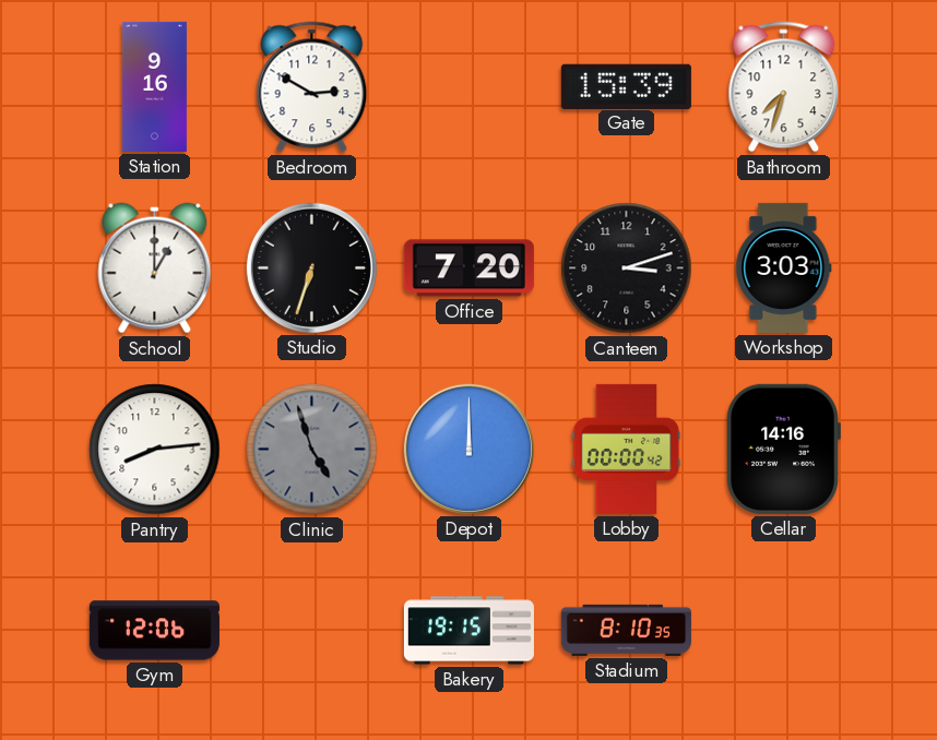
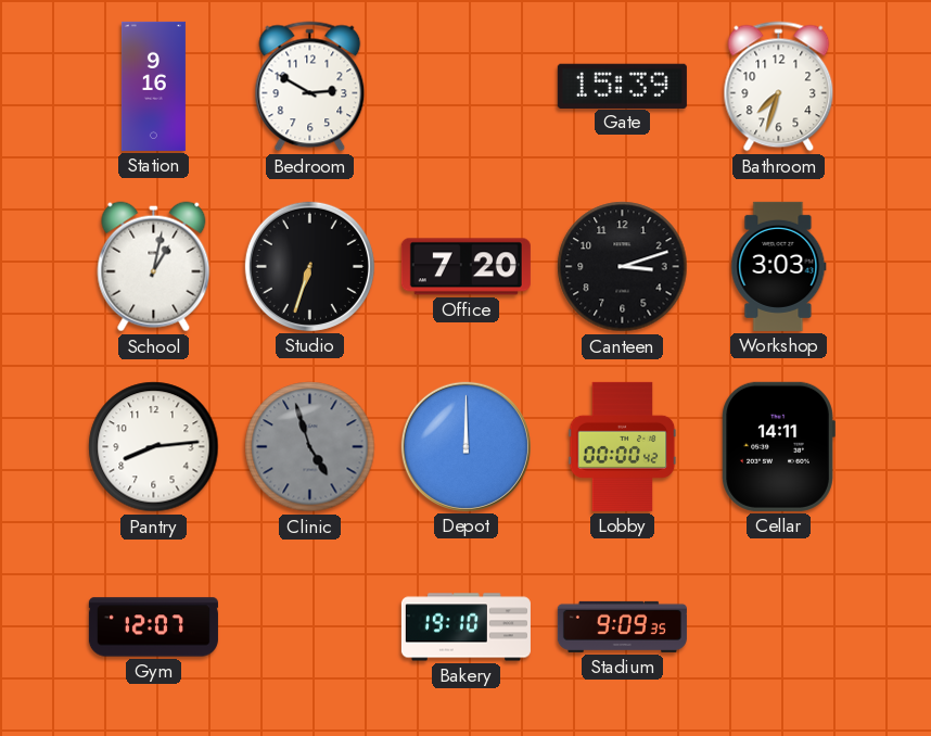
School: 1:00 -> 1:02 (154, 267)
Cellar: 14:16 -> 14:11 (778, 446)
Gym: 12:06 -> 12:07 (153, 627)
Bakery: 19:15 -> 19:10 (465, 627)
Stadium: 8:10 -> 9:09 (622, 626)
